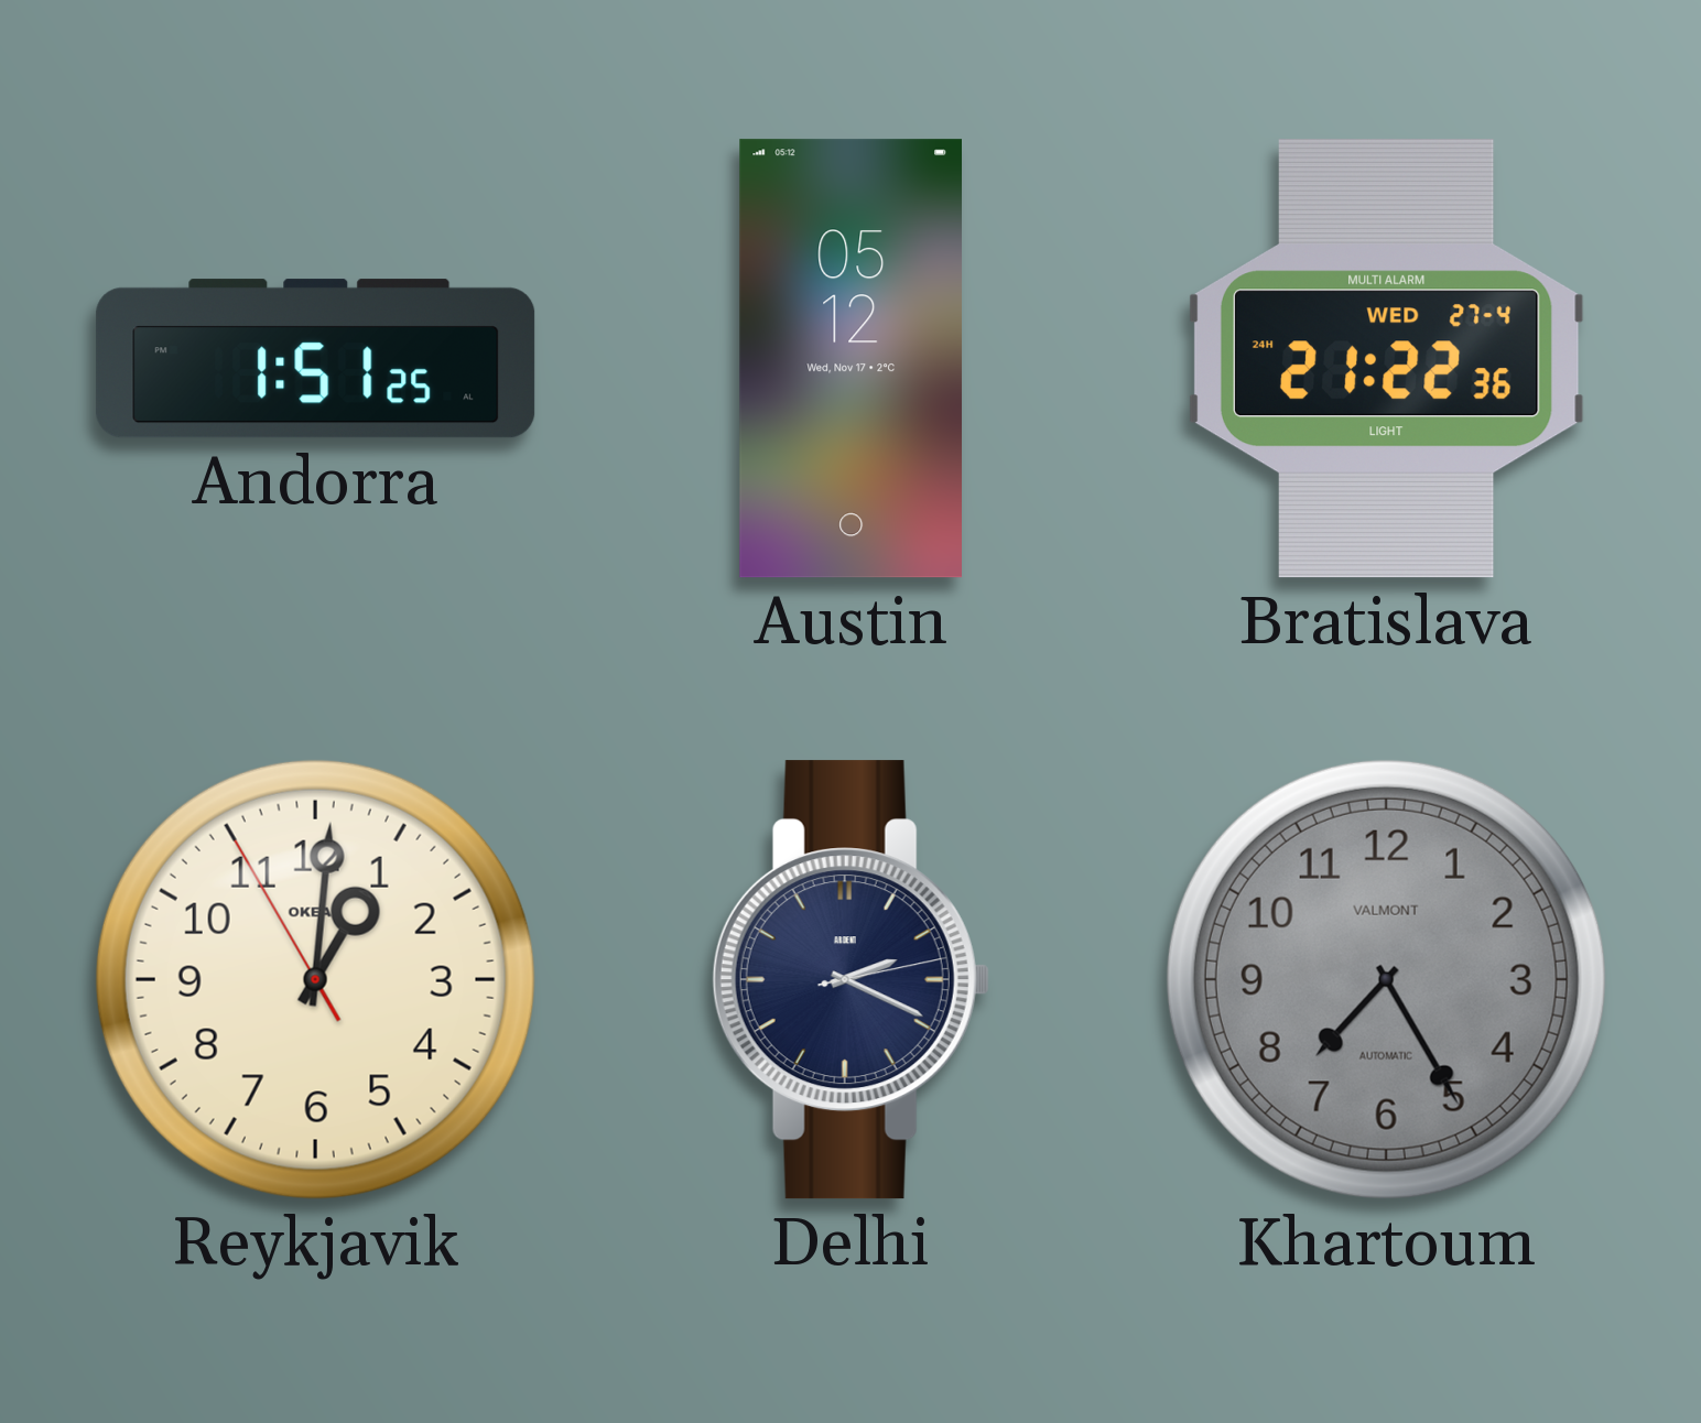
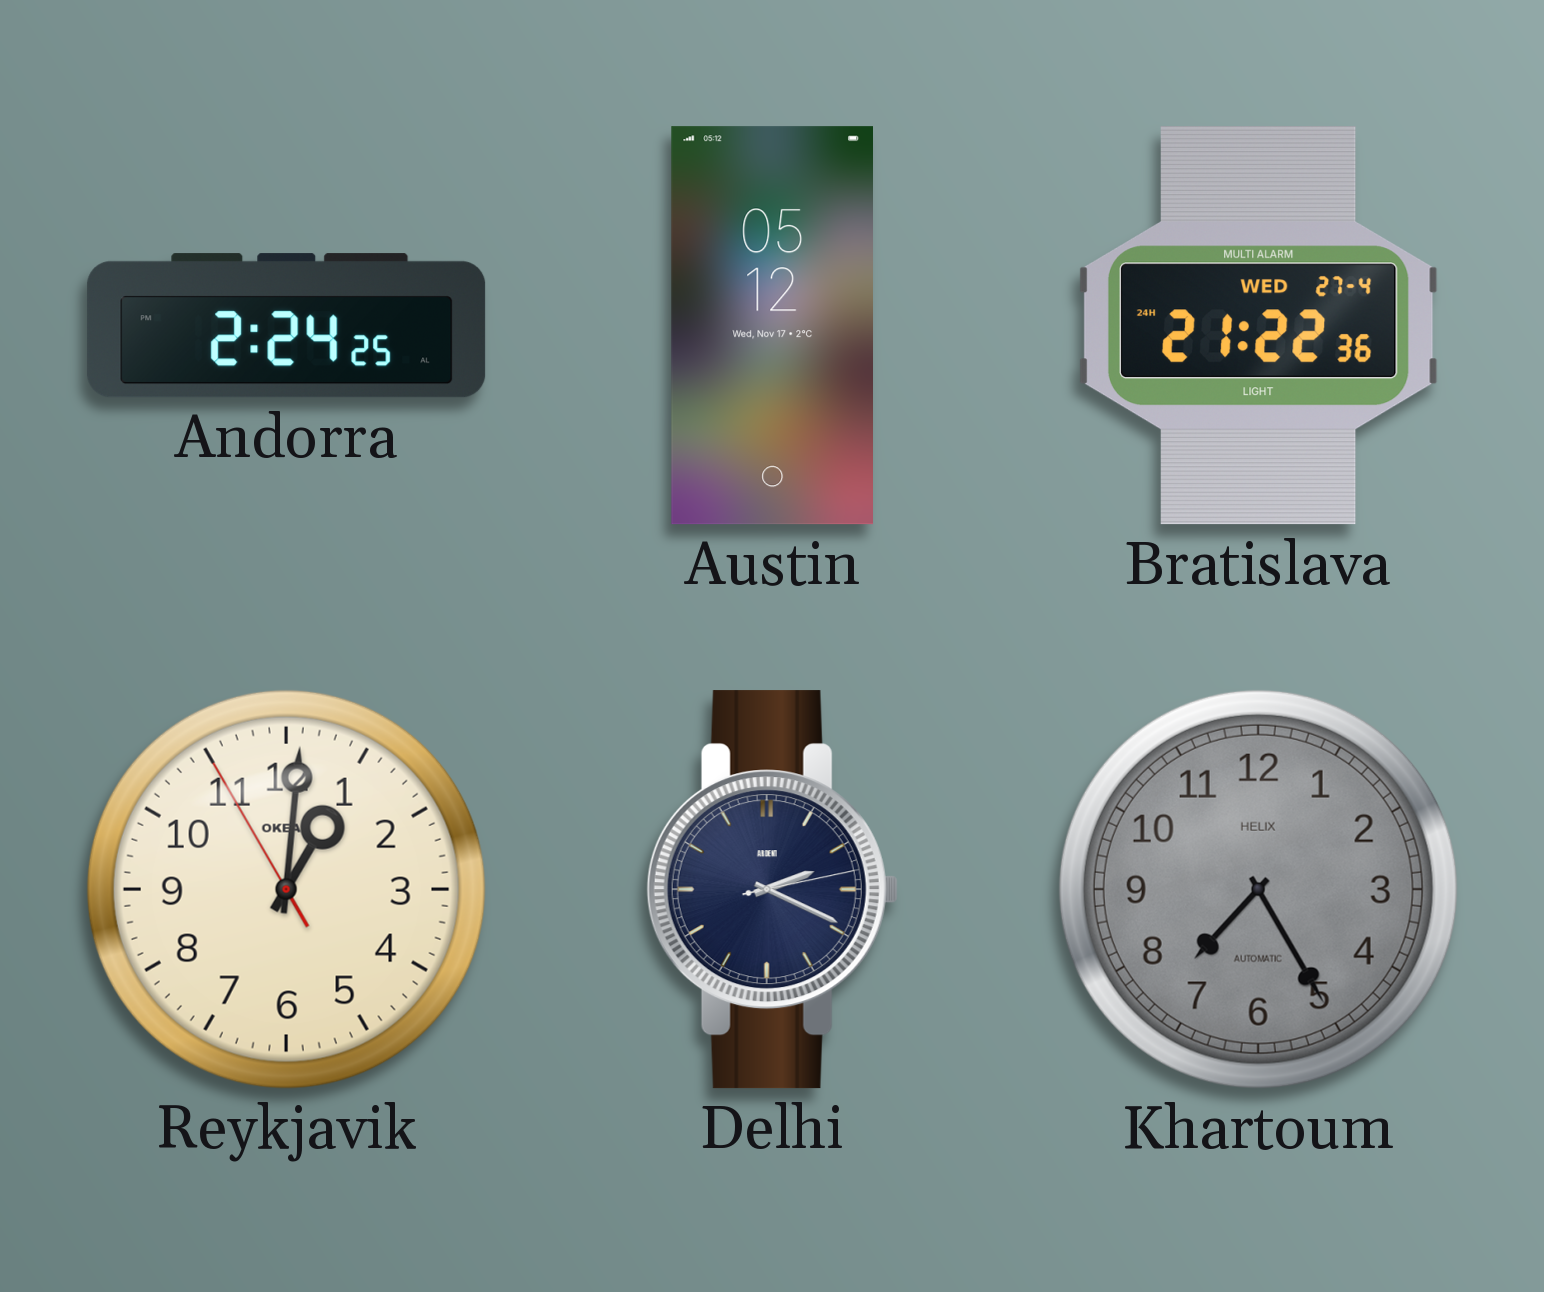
Andorra: 1:51 -> 2:24 (287, 326)
Khartoum brand: VALMONT -> HELIX (1258, 889)
